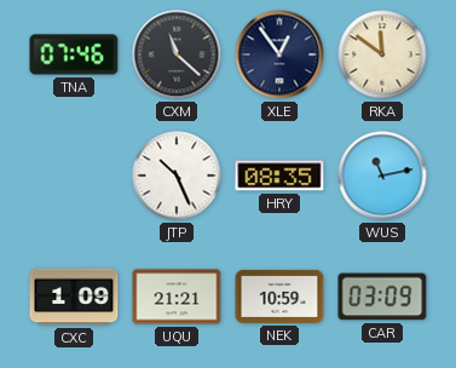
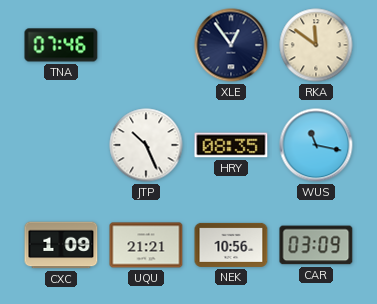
CXM: 11:22 -> none (177, 54)
WUS: 11:13 -> 11:17 (316, 145)
NEK: 10:59 -> 10:56 (231, 245)
